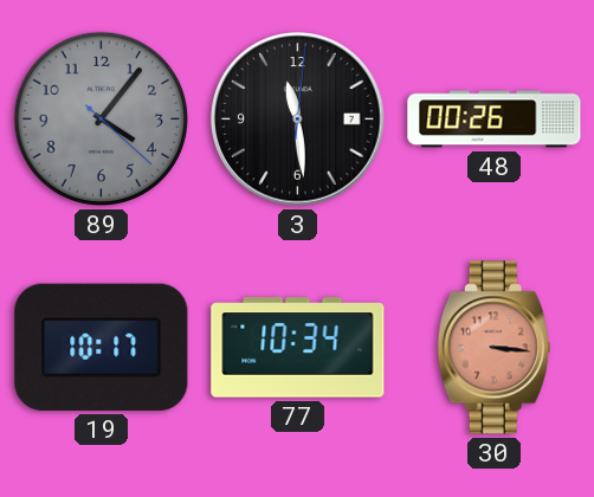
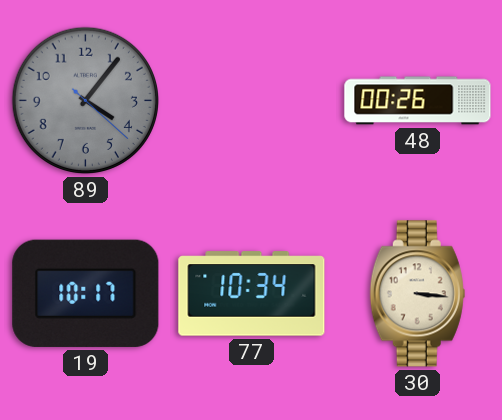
3: 11:29 -> none (298, 120)
30 dial: salmon -> cream (417, 294)
